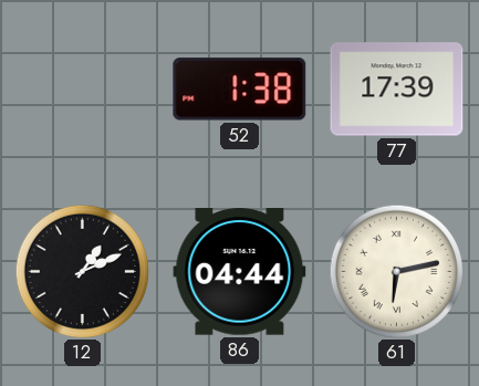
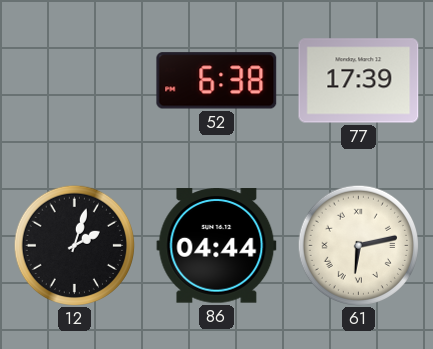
52: 1:38 -> 6:38 (217, 81)
12: 1:11 -> 2:03 (74, 245)
